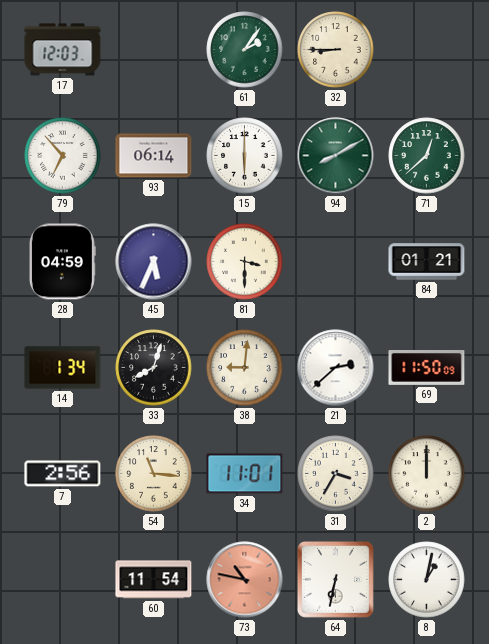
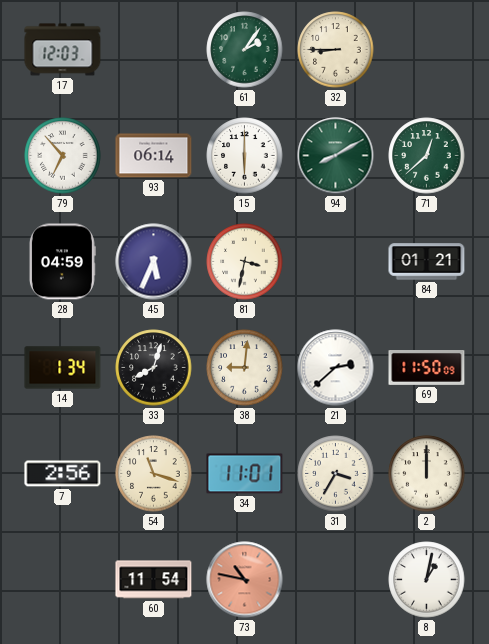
81: 3:30 -> 3:32 (245, 262)
54: 11:16 -> 11:18 (154, 474)
64: 6:32 -> none (335, 579)
